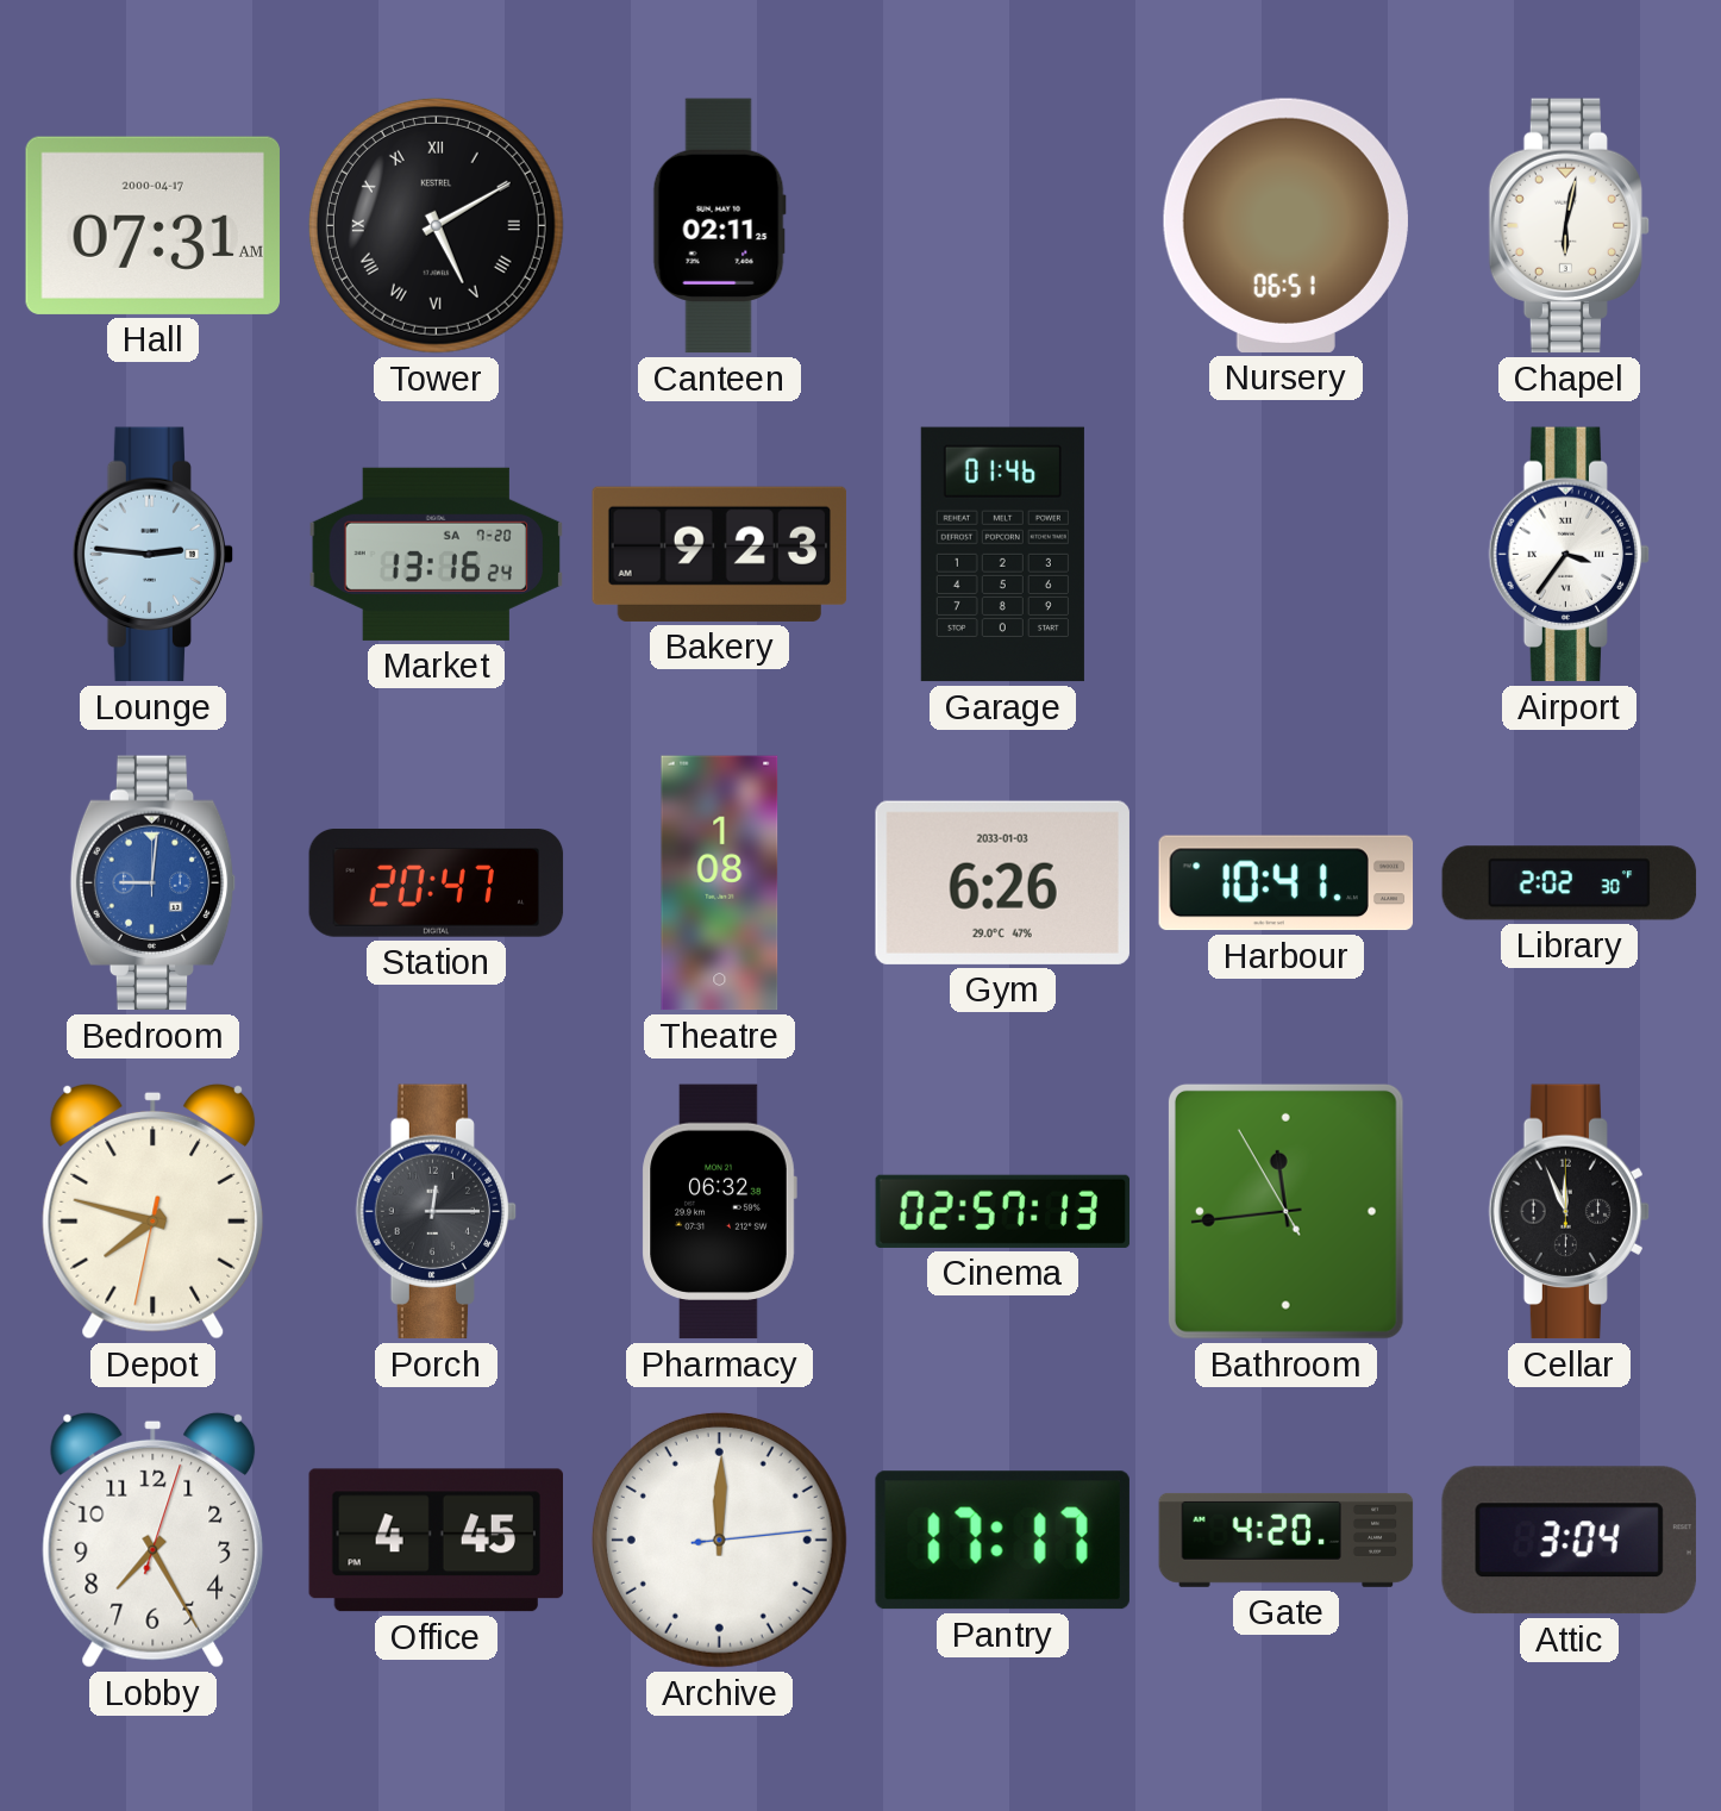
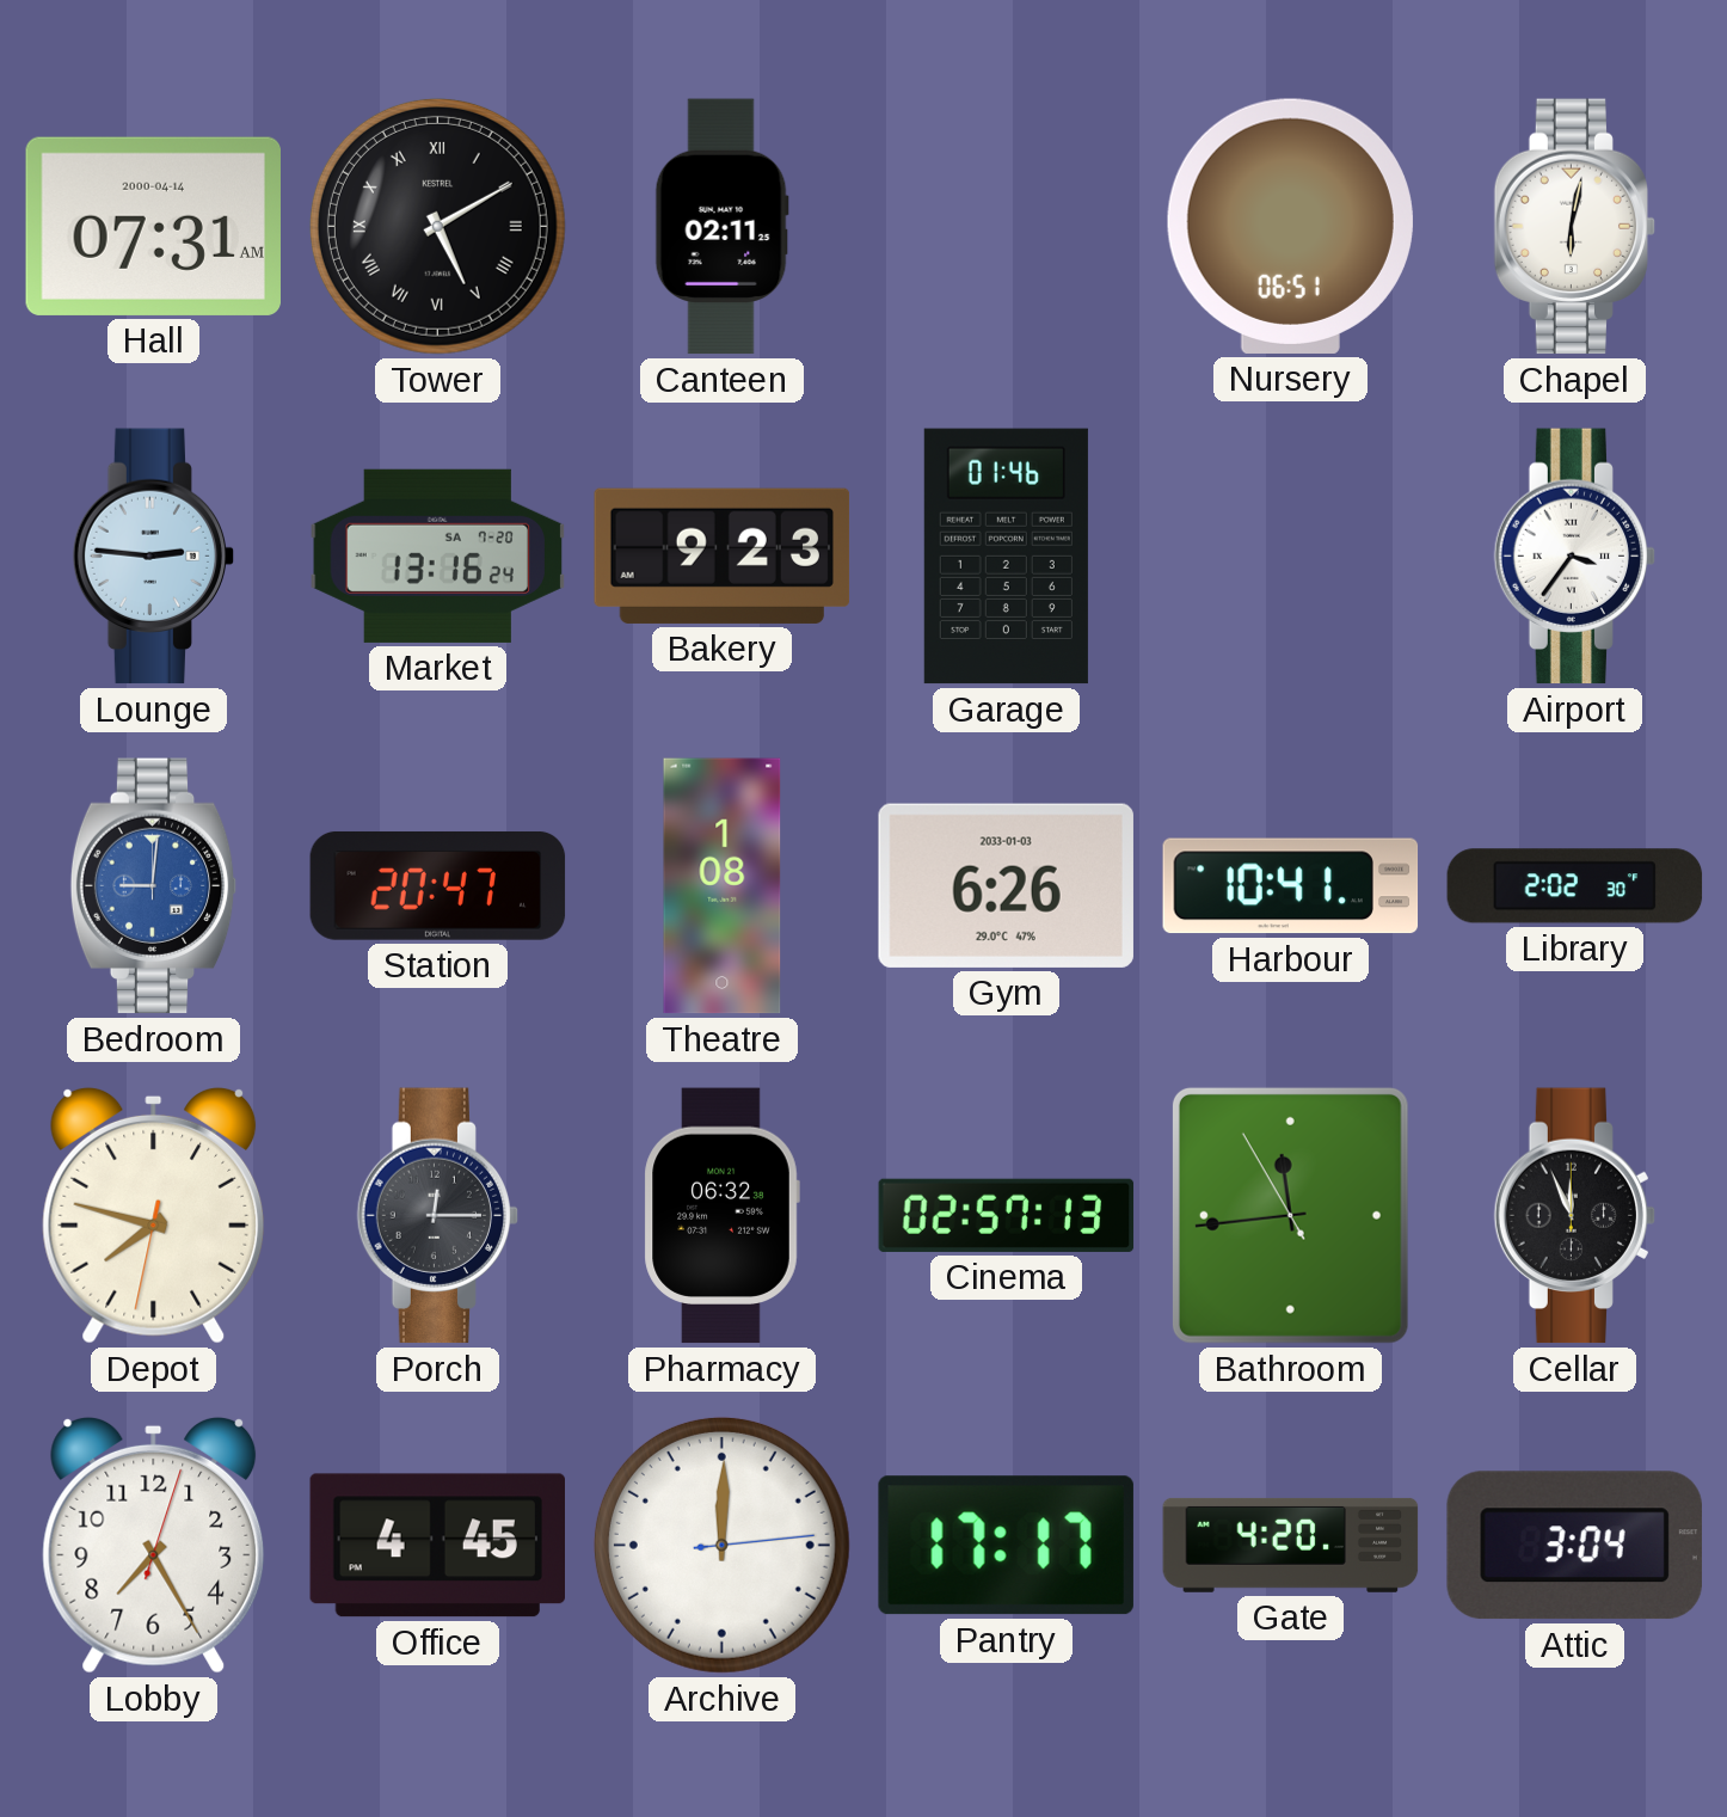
Hall date: 2000-04-17 -> 2000-04-14 (153, 226)
